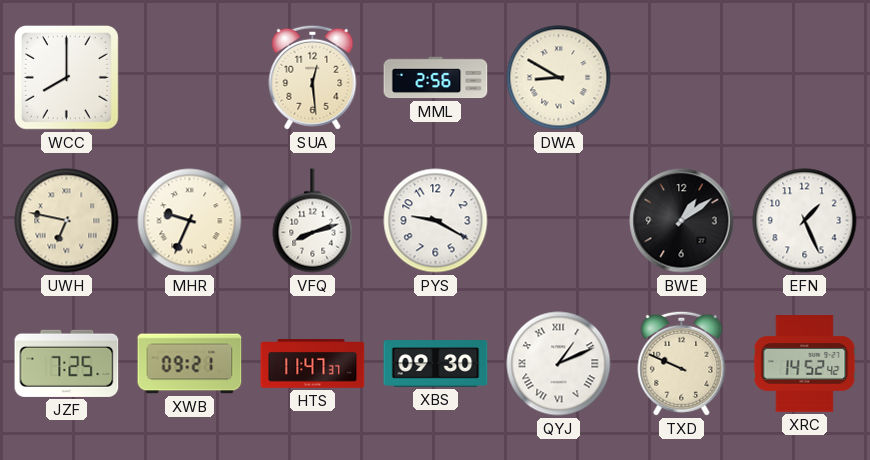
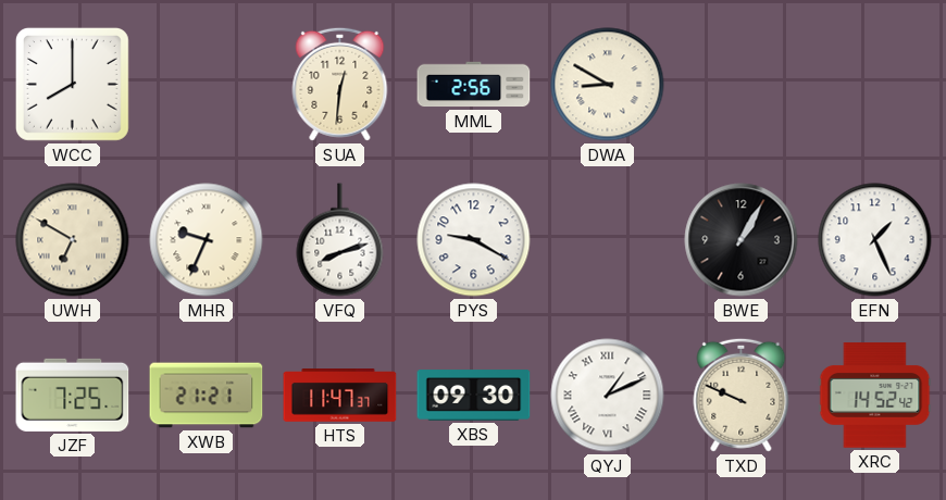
SUA: 12:29 -> 12:31 (340, 84)
UWH: 6:47 -> 6:50 (73, 240)
BWE: 1:09 -> 1:05 (742, 240)
XWB: 09:21 -> 21:21 (207, 396)
